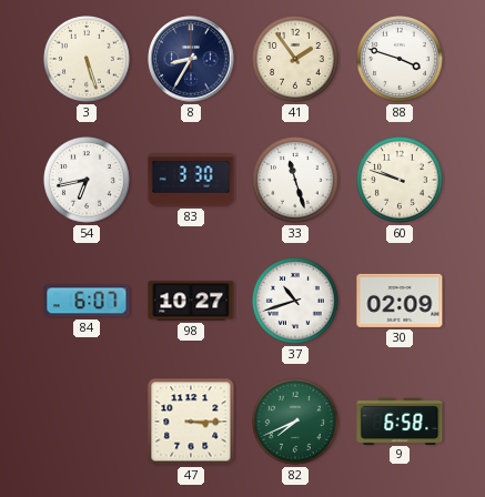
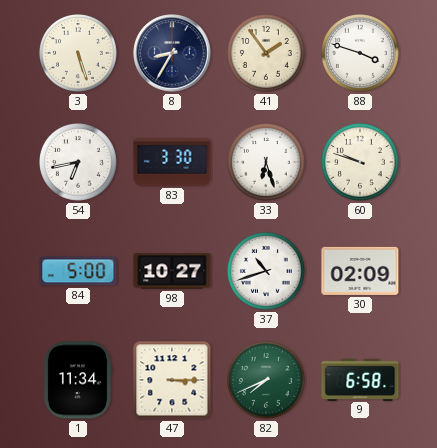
33: 11:27 -> 6:27 (267, 163)
84: 6:07 -> 5:00 (78, 271)
1: none -> 11:34 (77, 380)
